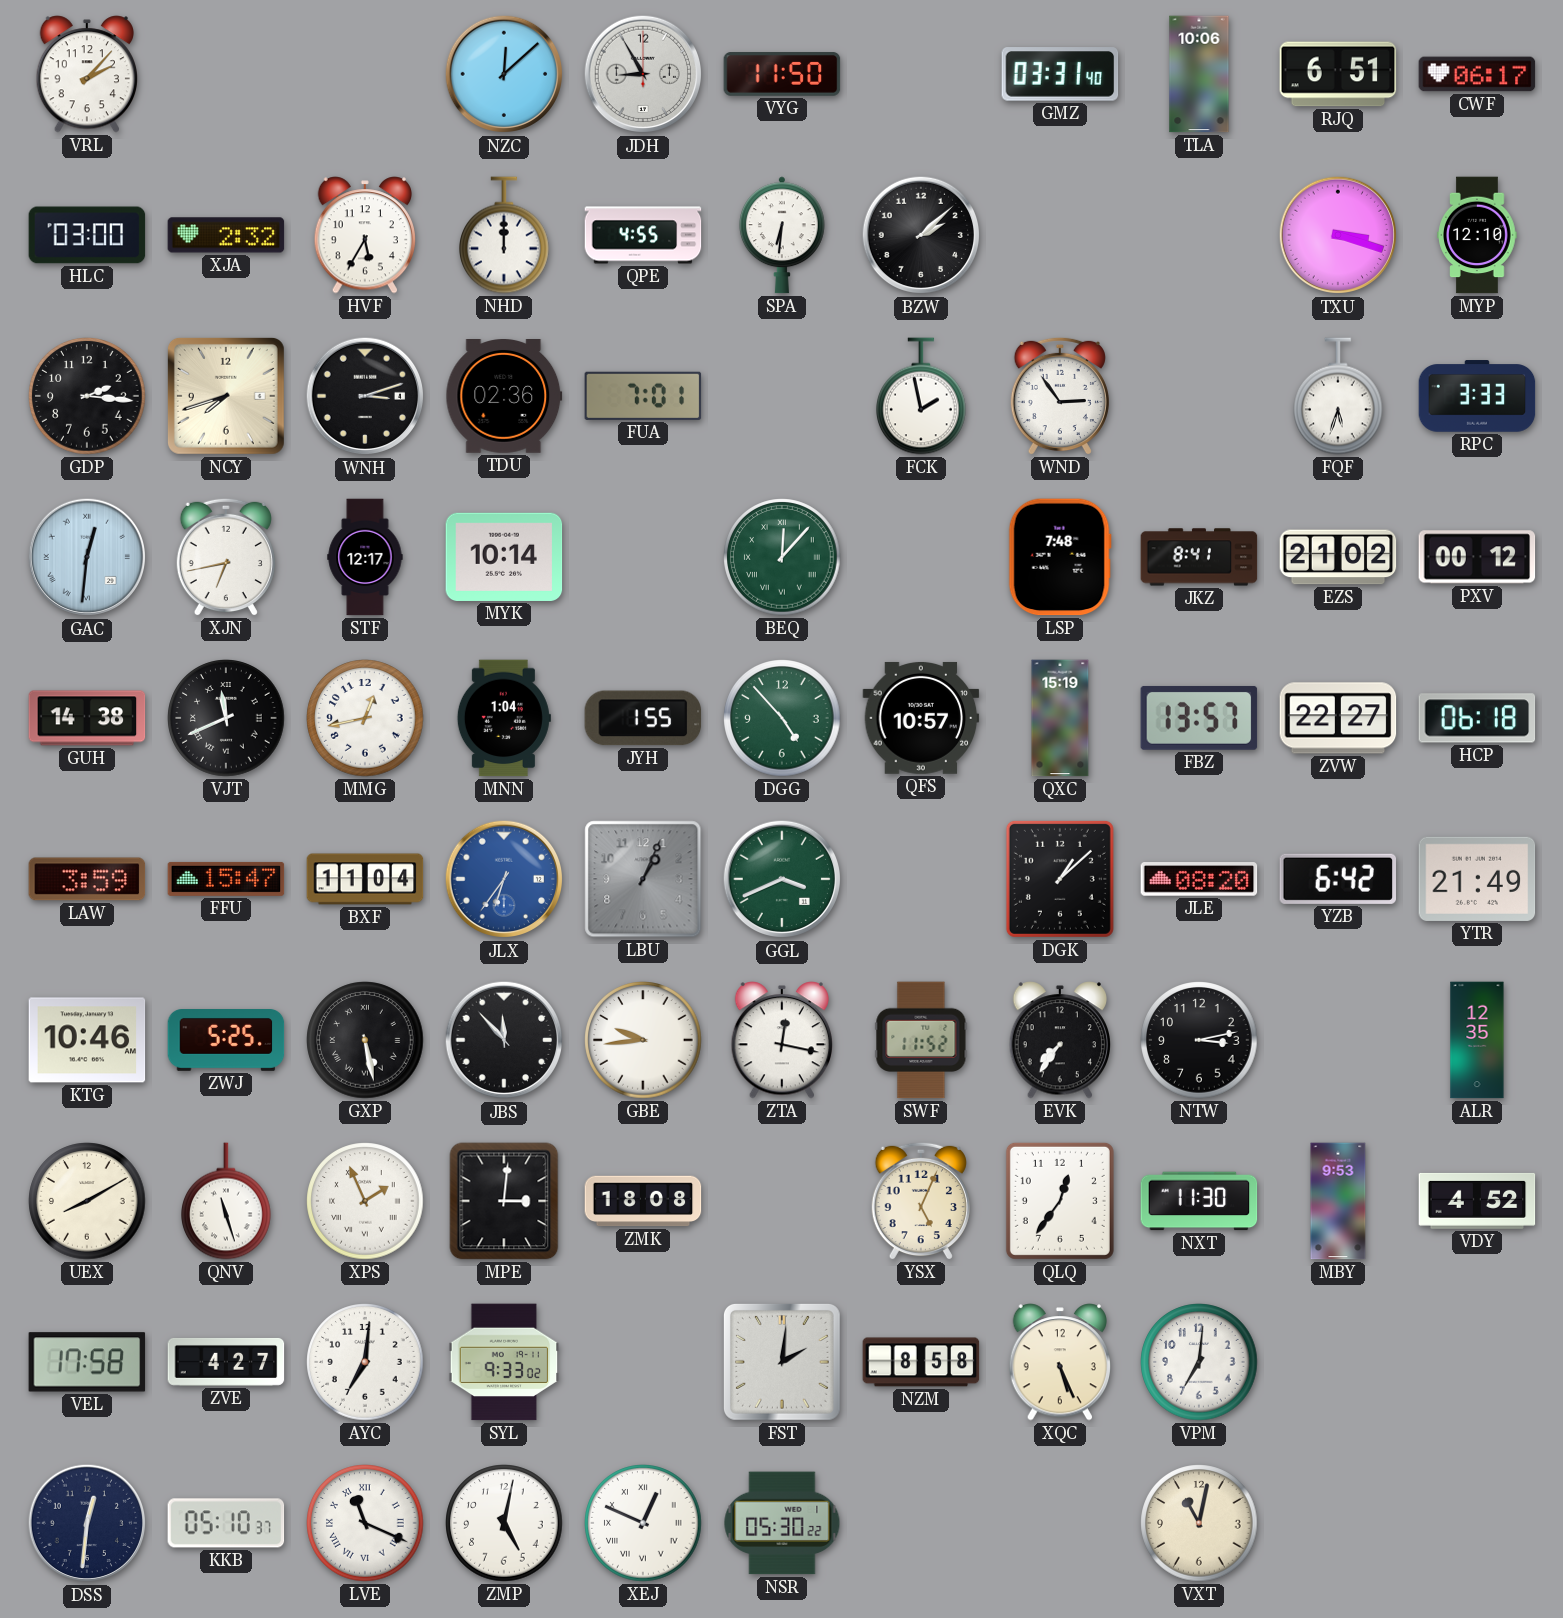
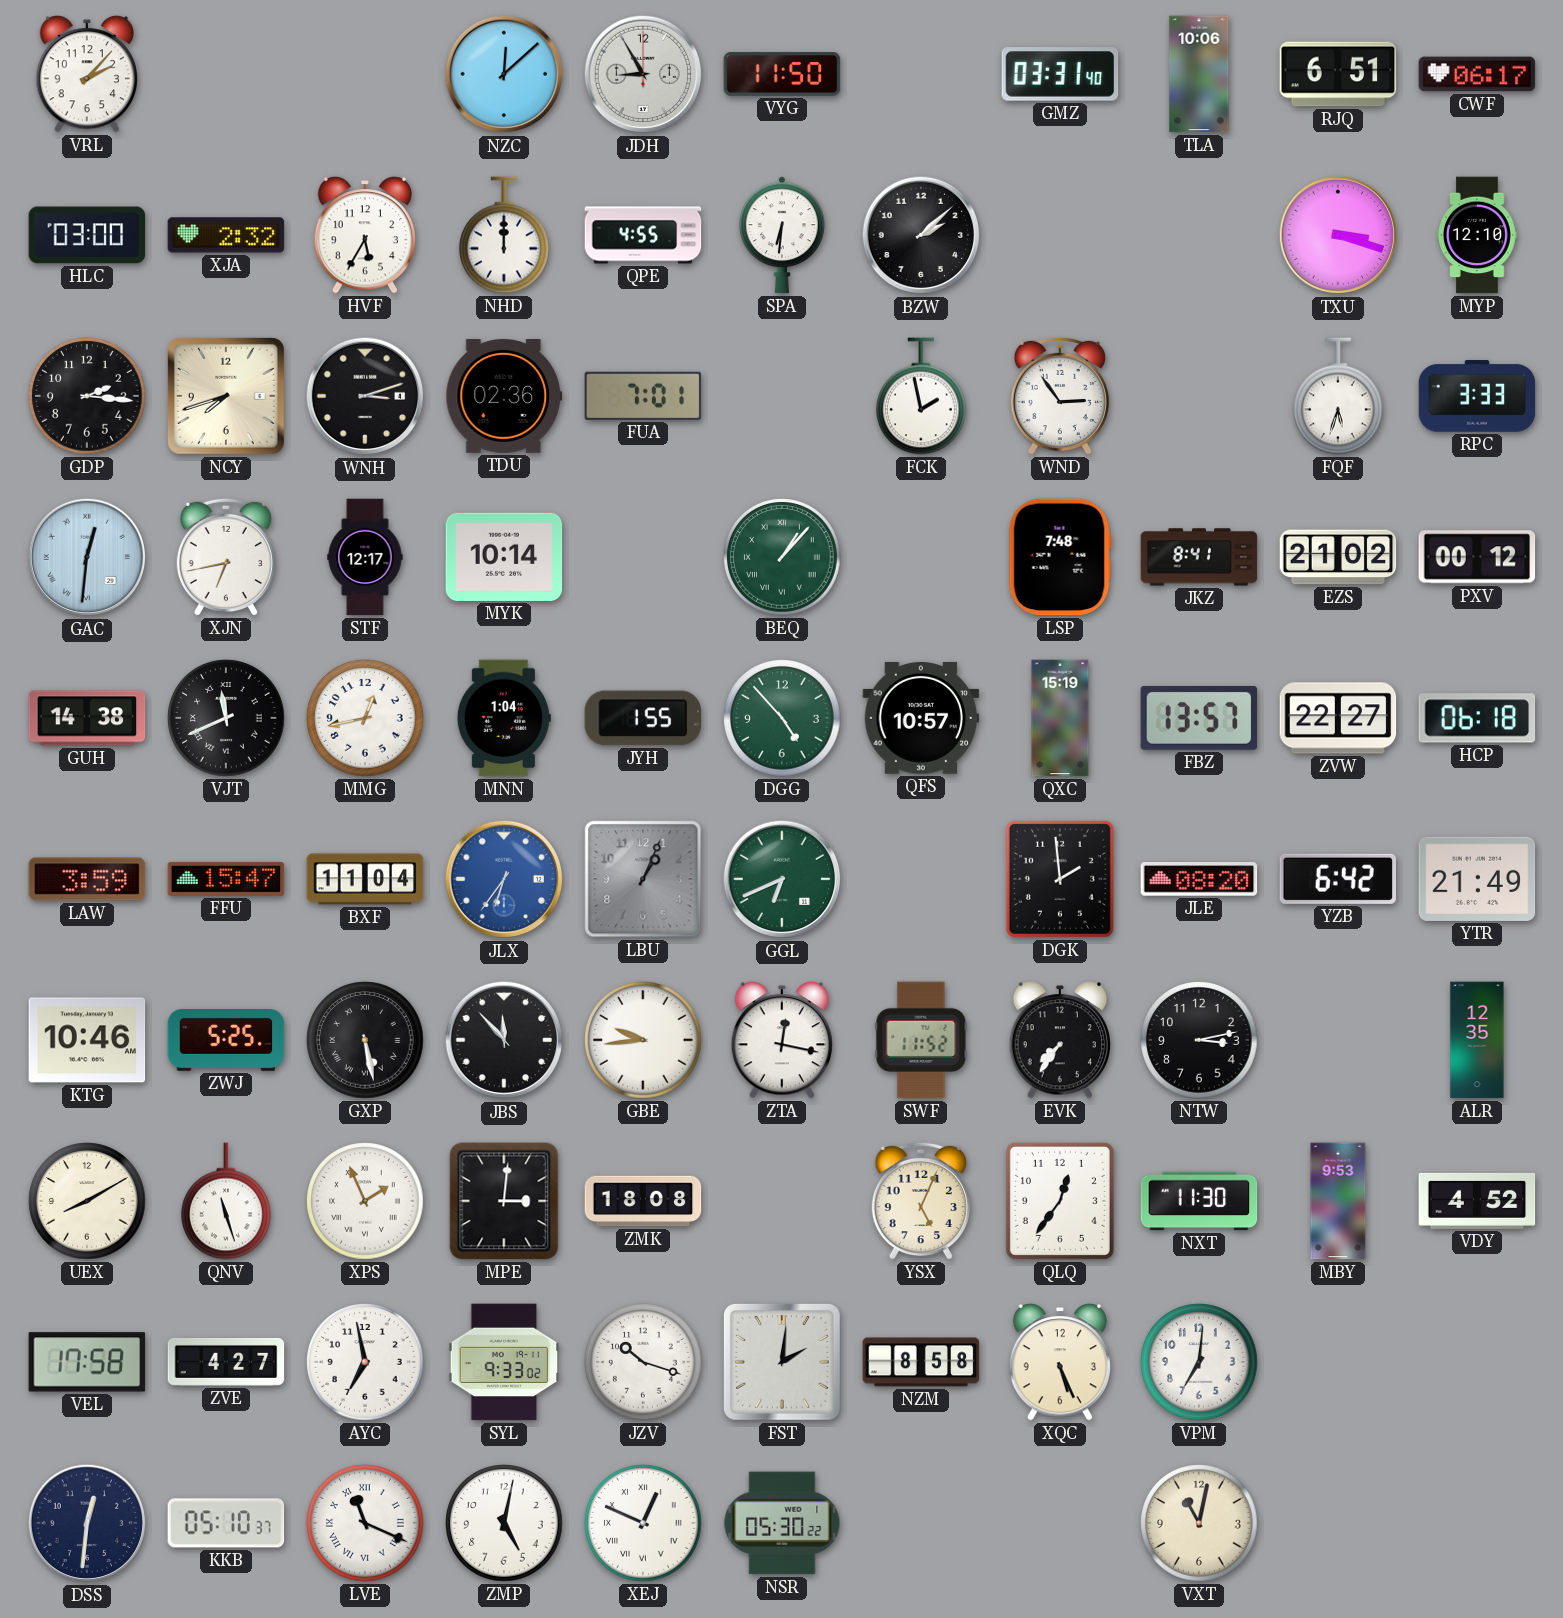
BEQ: 12:07 -> 1:07 (782, 557)
GGL: 3:41 -> 6:41 (782, 879)
DGK: 1:08 -> 1:59 (1060, 879)
AYC: 7:01 -> 6:58 (365, 1362)
JZV: none -> 10:18 (643, 1362)
